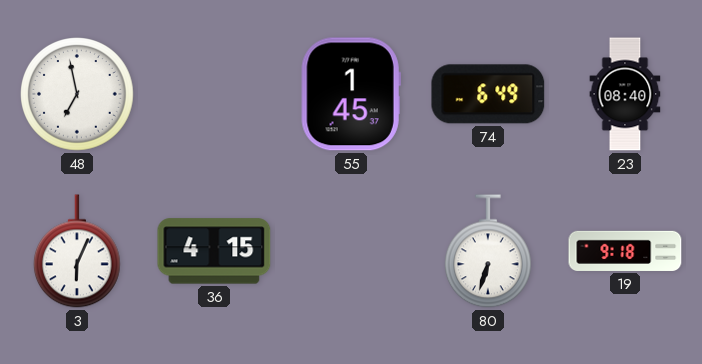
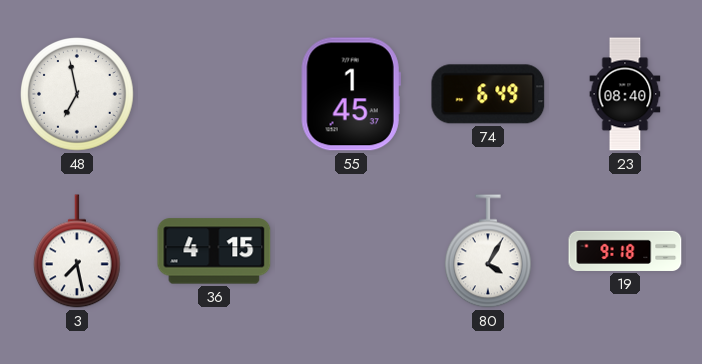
3: 6:04 -> 7:28 (77, 251)
80: 6:33 -> 4:05 (488, 251)
